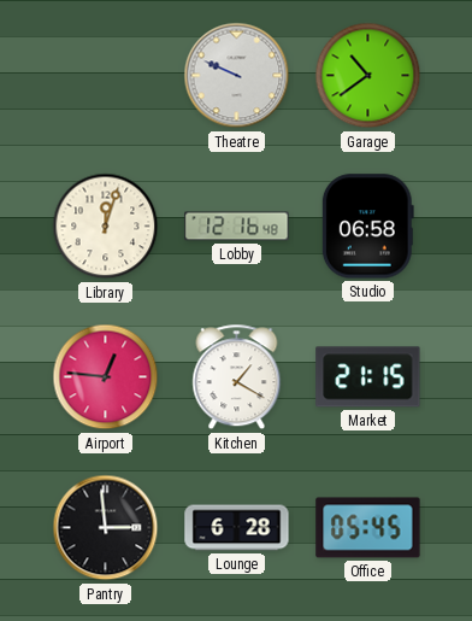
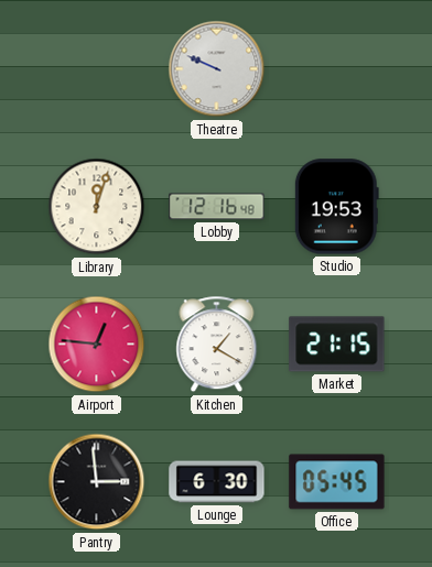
Garage: 10:39 -> none (368, 76)
Studio: 06:58 -> 19:53 (336, 207)
Lounge: 6:28 -> 6:30 (217, 482)
